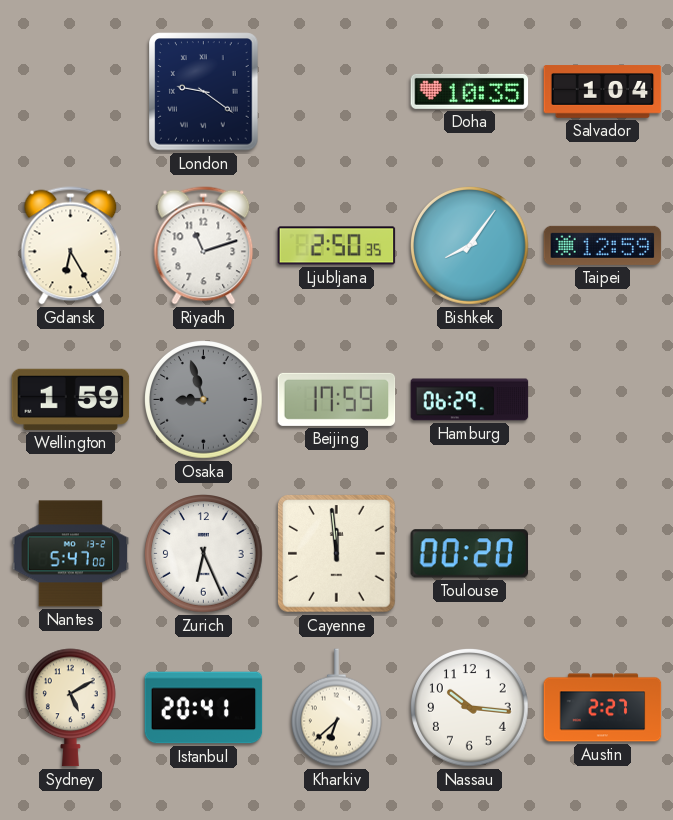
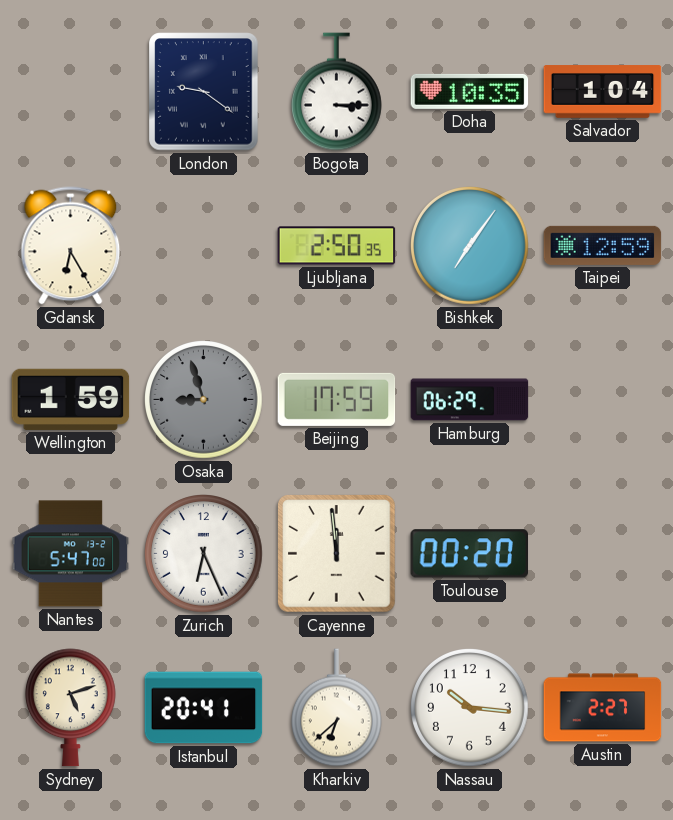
Bogota: none -> 3:15 (336, 92)
Riyadh: 11:12 -> none (204, 246)
Bishkek: 8:06 -> 7:06 (470, 246)
Sydney: 5:10 -> 5:12 (70, 708)
